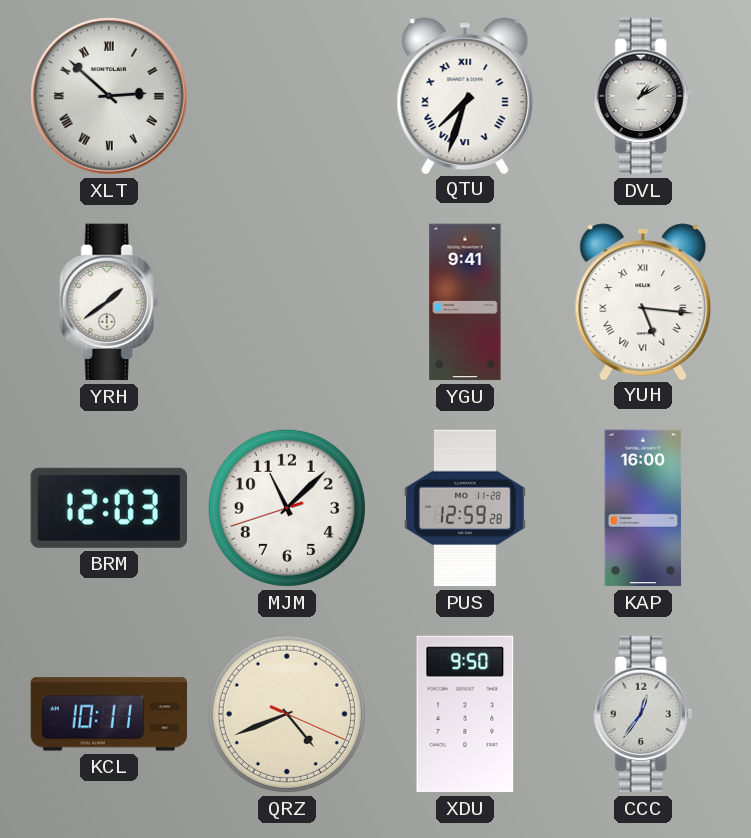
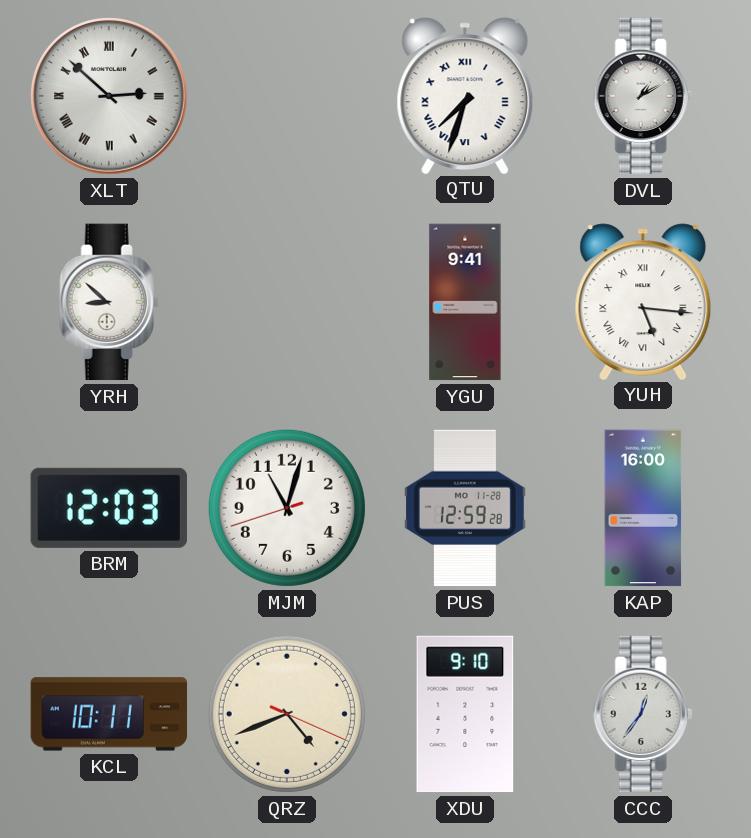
YRH: 1:39 -> 8:52 (109, 302)
MJM: 11:07 -> 11:02 (287, 508)
XDU: 9:50 -> 9:10 (465, 714)
